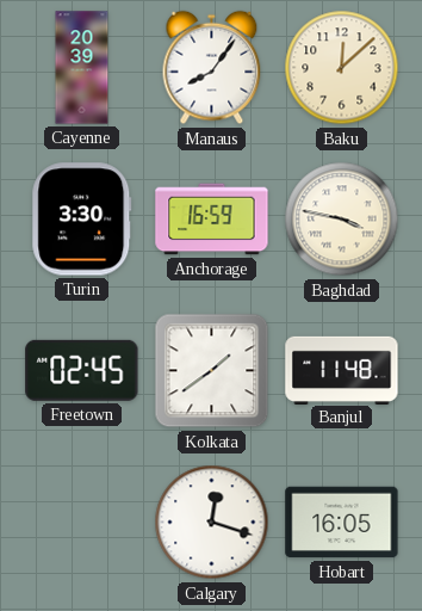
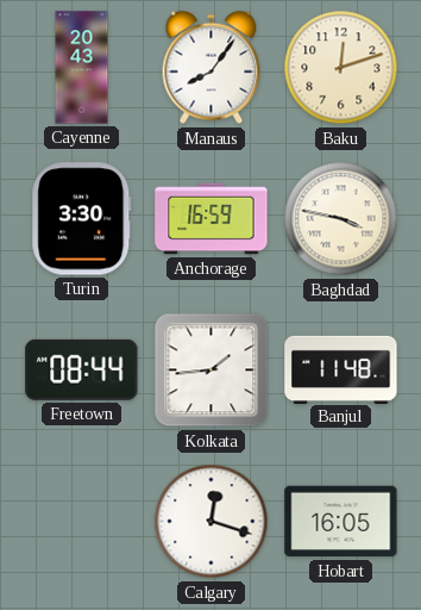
Cayenne: 20:39 -> 20:43 (82, 68)
Baku: 12:08 -> 12:12 (341, 68)
Freetown: 02:45 -> 08:44 (82, 369)
Kolkata: 1:39 -> 1:44 (212, 371)
